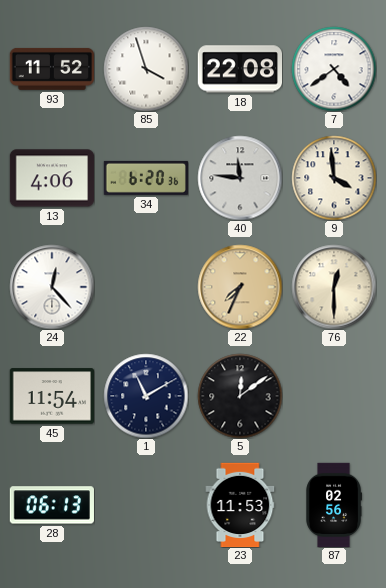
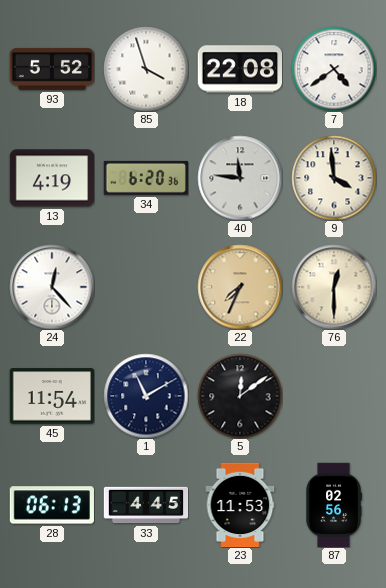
93: 11:52 -> 5:52 (51, 69)
13: 4:06 -> 4:19 (52, 178)
33: none -> 4:45 (146, 505)
